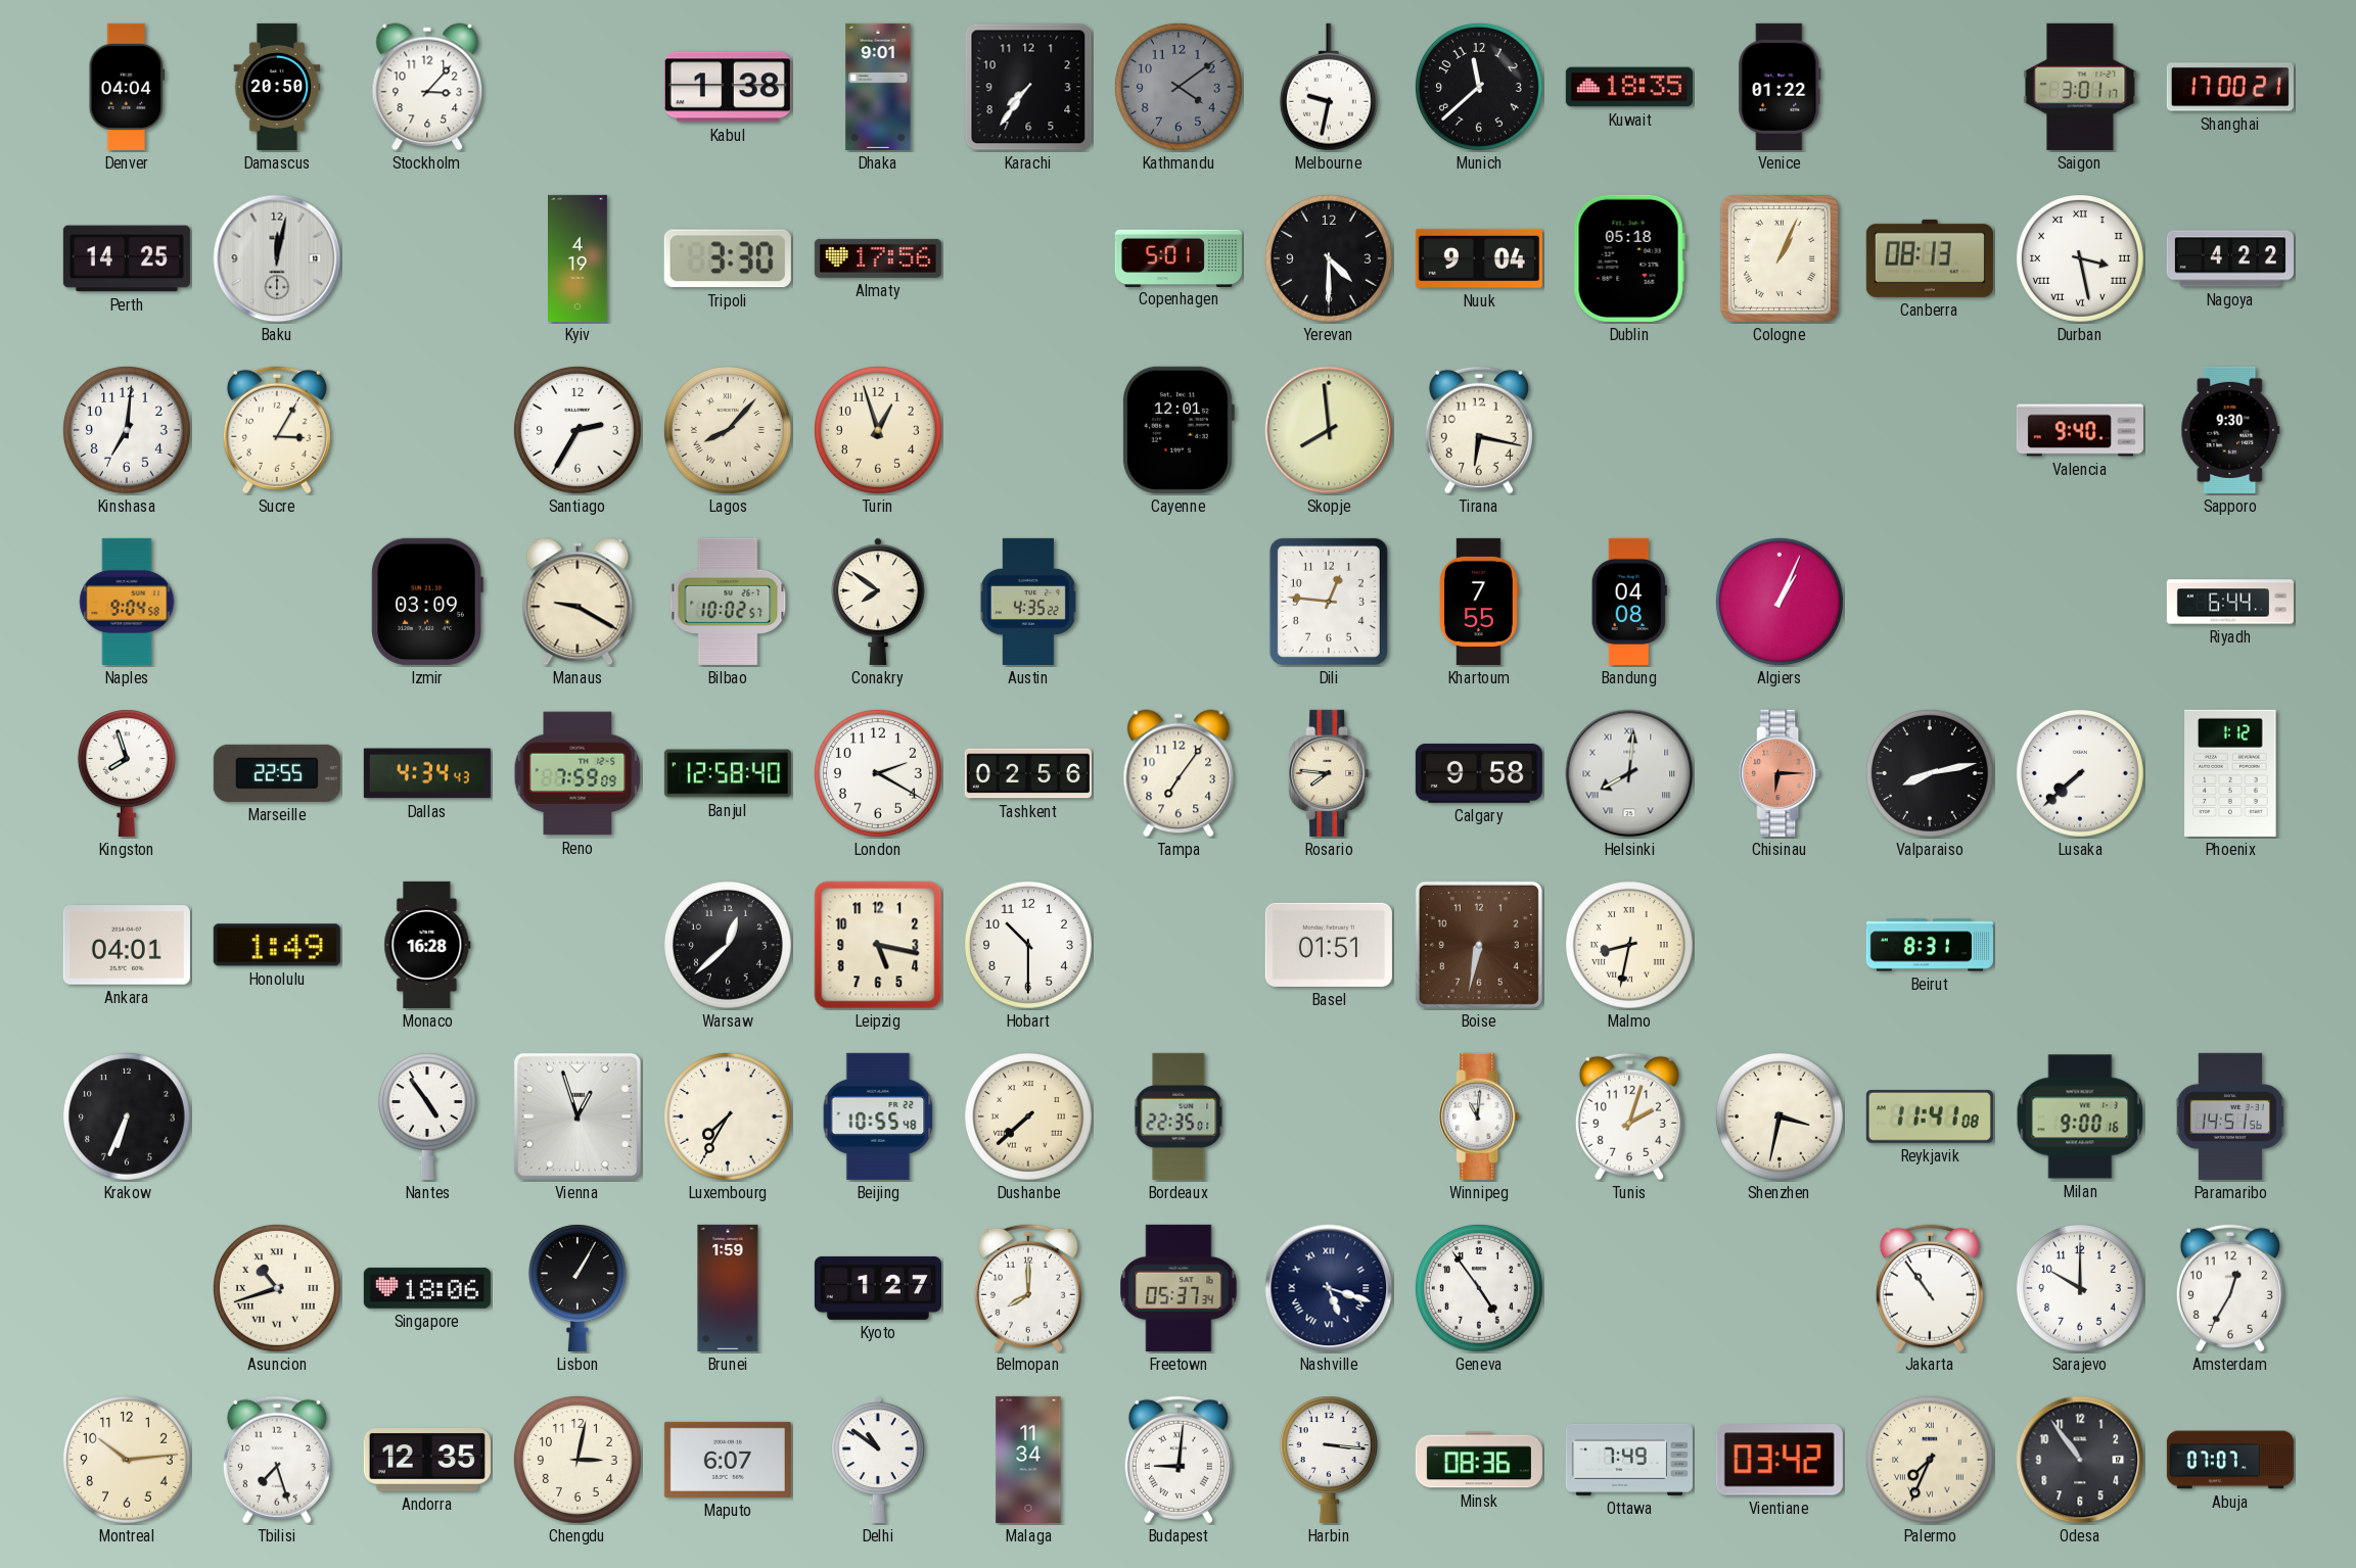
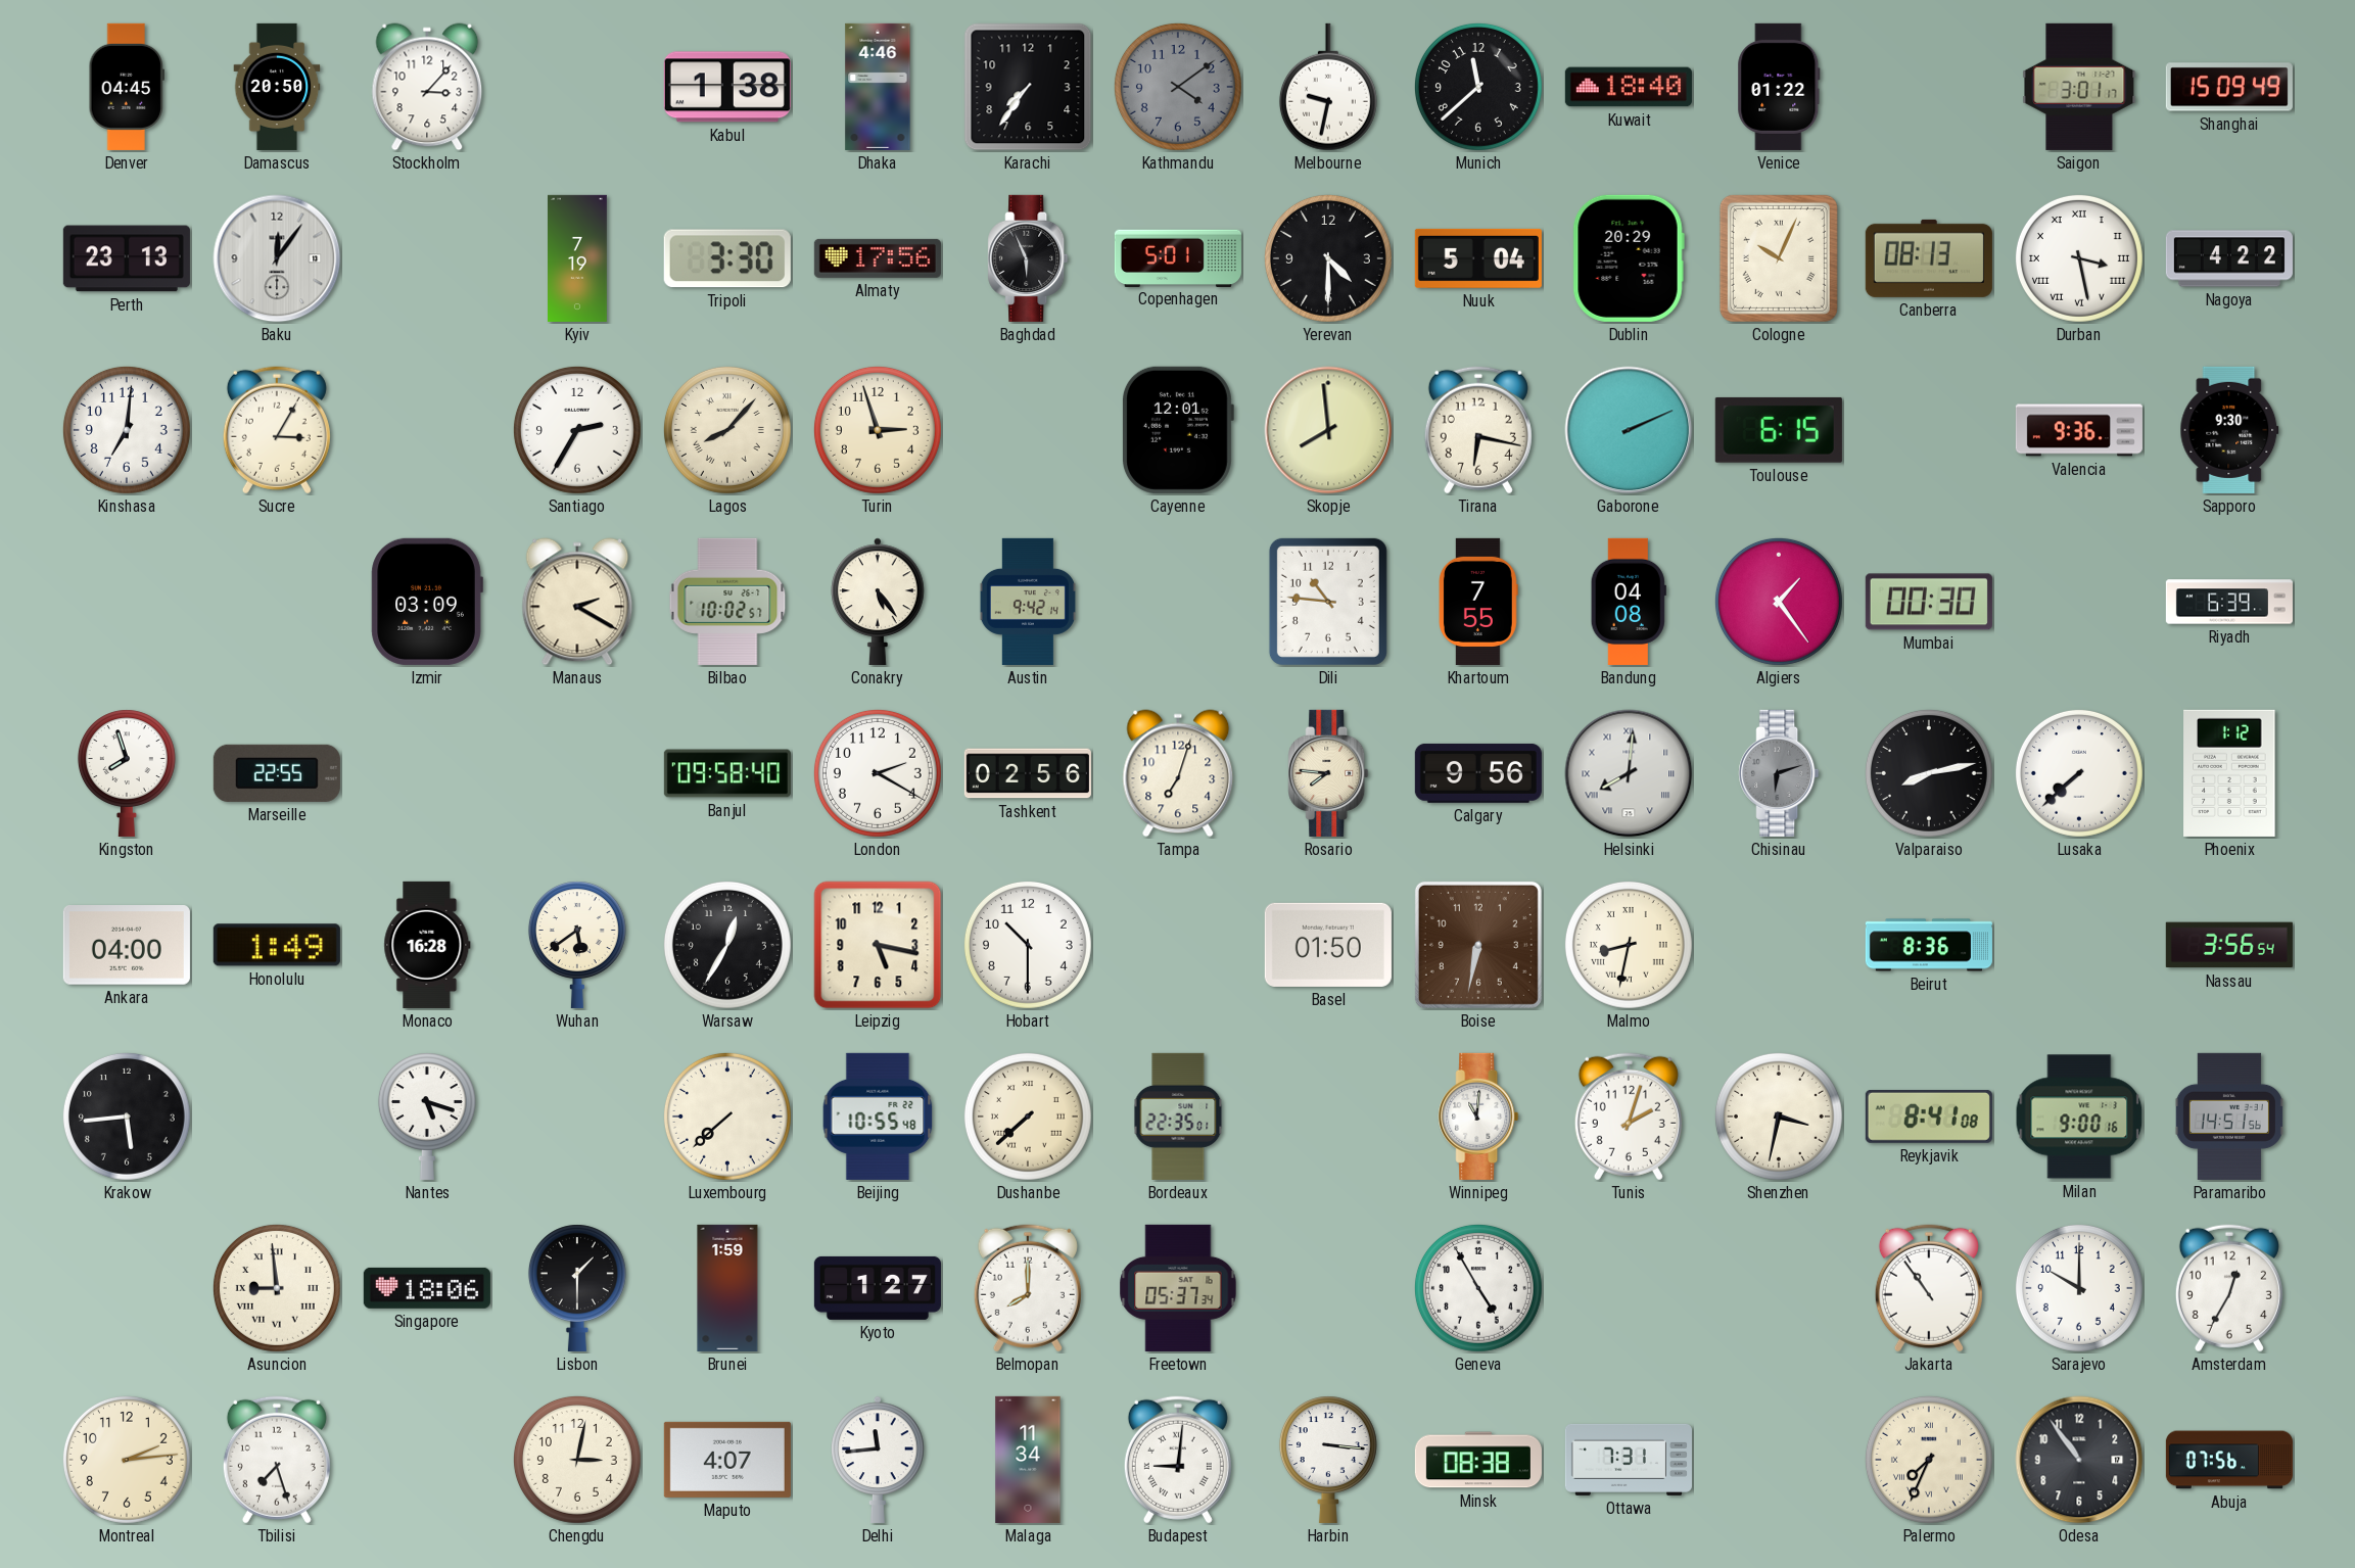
Denver: 04:04 -> 04:45 (126, 87)
Dhaka: 9:01 -> 4:46 (878, 87)
Kuwait: 18:35 -> 18:40 (1629, 87)
Shanghai: 17:00 -> 15:09 (2229, 87)
Perth: 14:25 -> 23:13 (127, 258)
Baku: 12:02 -> 12:06 (277, 258)
Kyiv: 4:19 -> 7:19 (578, 258)
Baghdad: none -> 5:56 (1028, 258)
Nuuk: 9:04 -> 5:04 (1478, 258)
Dublin: 05:18 -> 20:29 (1629, 258)
Cologne: 1:04 -> 10:04 (1779, 258)
Turin: 12:57 -> 2:57 (878, 430)
Gaborone: none -> 2:11 (1629, 430)
Toulouse: none -> 6:15 (1779, 430)
Valencia: 9:40 -> 9:36 (2079, 430)
Naples: 9:04 -> none (127, 602)
Manaus: 9:20 -> 2:20 (577, 602)
Conakry: 7:51 -> 5:24 (878, 602)
Austin: 4:35 -> 9:42 (1028, 602)
Dili: 12:46 -> 10:46 (1328, 602)
Algiers: 1:04 -> 1:24 (1779, 602)
Mumbai: none -> 00:30 (1929, 602)
Riyadh: 6:44 -> 6:39 (2229, 602)
Dallas: 4:34 -> none (427, 773)
Reno: 7:59 -> none (578, 773)
Banjul: 12:58 -> 09:58 (727, 773)
Tampa: 7:06 -> 7:03 (1178, 773)
Calgary: 9:58 -> 9:56 (1478, 773)
Chisinau: 6:15 -> 6:12 (1779, 773)
Chisinau dial: salmon -> grey (1779, 773)
Ankara: 04:01 -> 04:00 (127, 946)
Wuhan: none -> 5:39 (577, 945)
Warsaw: 12:38 -> 12:35 (727, 945)
Basel: 01:51 -> 01:50 (1328, 945)
Beirut: 8:31 -> 8:36 (1929, 945)
Nassau: none -> 3:56 (2229, 945)
Krakow: 6:34 -> 5:44 (127, 1116)
Nantes: 4:54 -> 5:18 (427, 1116)
Vienna: 12:57 -> none (578, 1116)
Luxembourg: 7:35 -> 7:38 (727, 1116)
Reykjavik: 11:41 -> 8:41 (1929, 1116)
Asuncion: 10:42 -> 8:59 (277, 1288)
Lisbon: 1:05 -> 1:30 (577, 1288)
Nashville: 5:18 -> none (1329, 1288)
Geneva: 4:54 -> 4:55 (1478, 1288)
Montreal: 10:14 -> 2:14 (127, 1460)
Andorra: 12:35 -> none (427, 1460)
Maputo: 6:07 -> 4:07 (727, 1460)
Delhi: 10:51 -> 11:44 (878, 1460)
Minsk: 08:36 -> 08:38 (1478, 1460)
Ottawa: 7:49 -> 7:31 (1629, 1460)
Vientiane: 03:42 -> none (1780, 1460)
Abuja: 07:07 -> 07:56 (2229, 1460)
